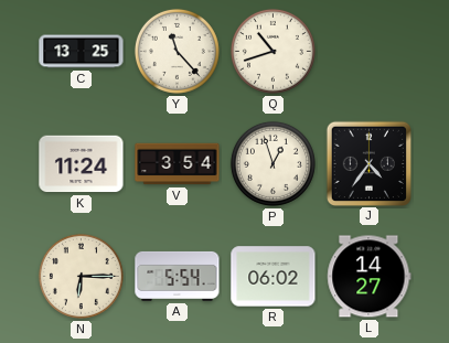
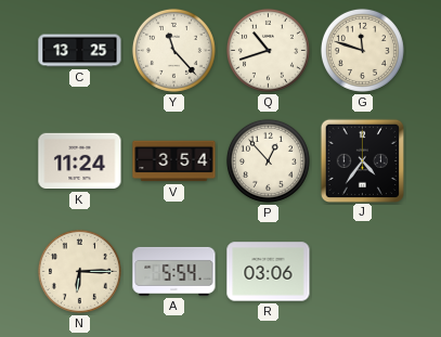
G: none -> 11:48 (362, 50)
P: 12:57 -> 12:53 (268, 160)
R: 06:02 -> 03:06 (269, 272)
L: 14:27 -> none (370, 277)
